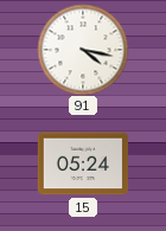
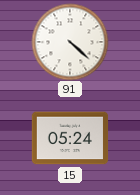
91: 4:17 -> 4:22 (70, 42)
